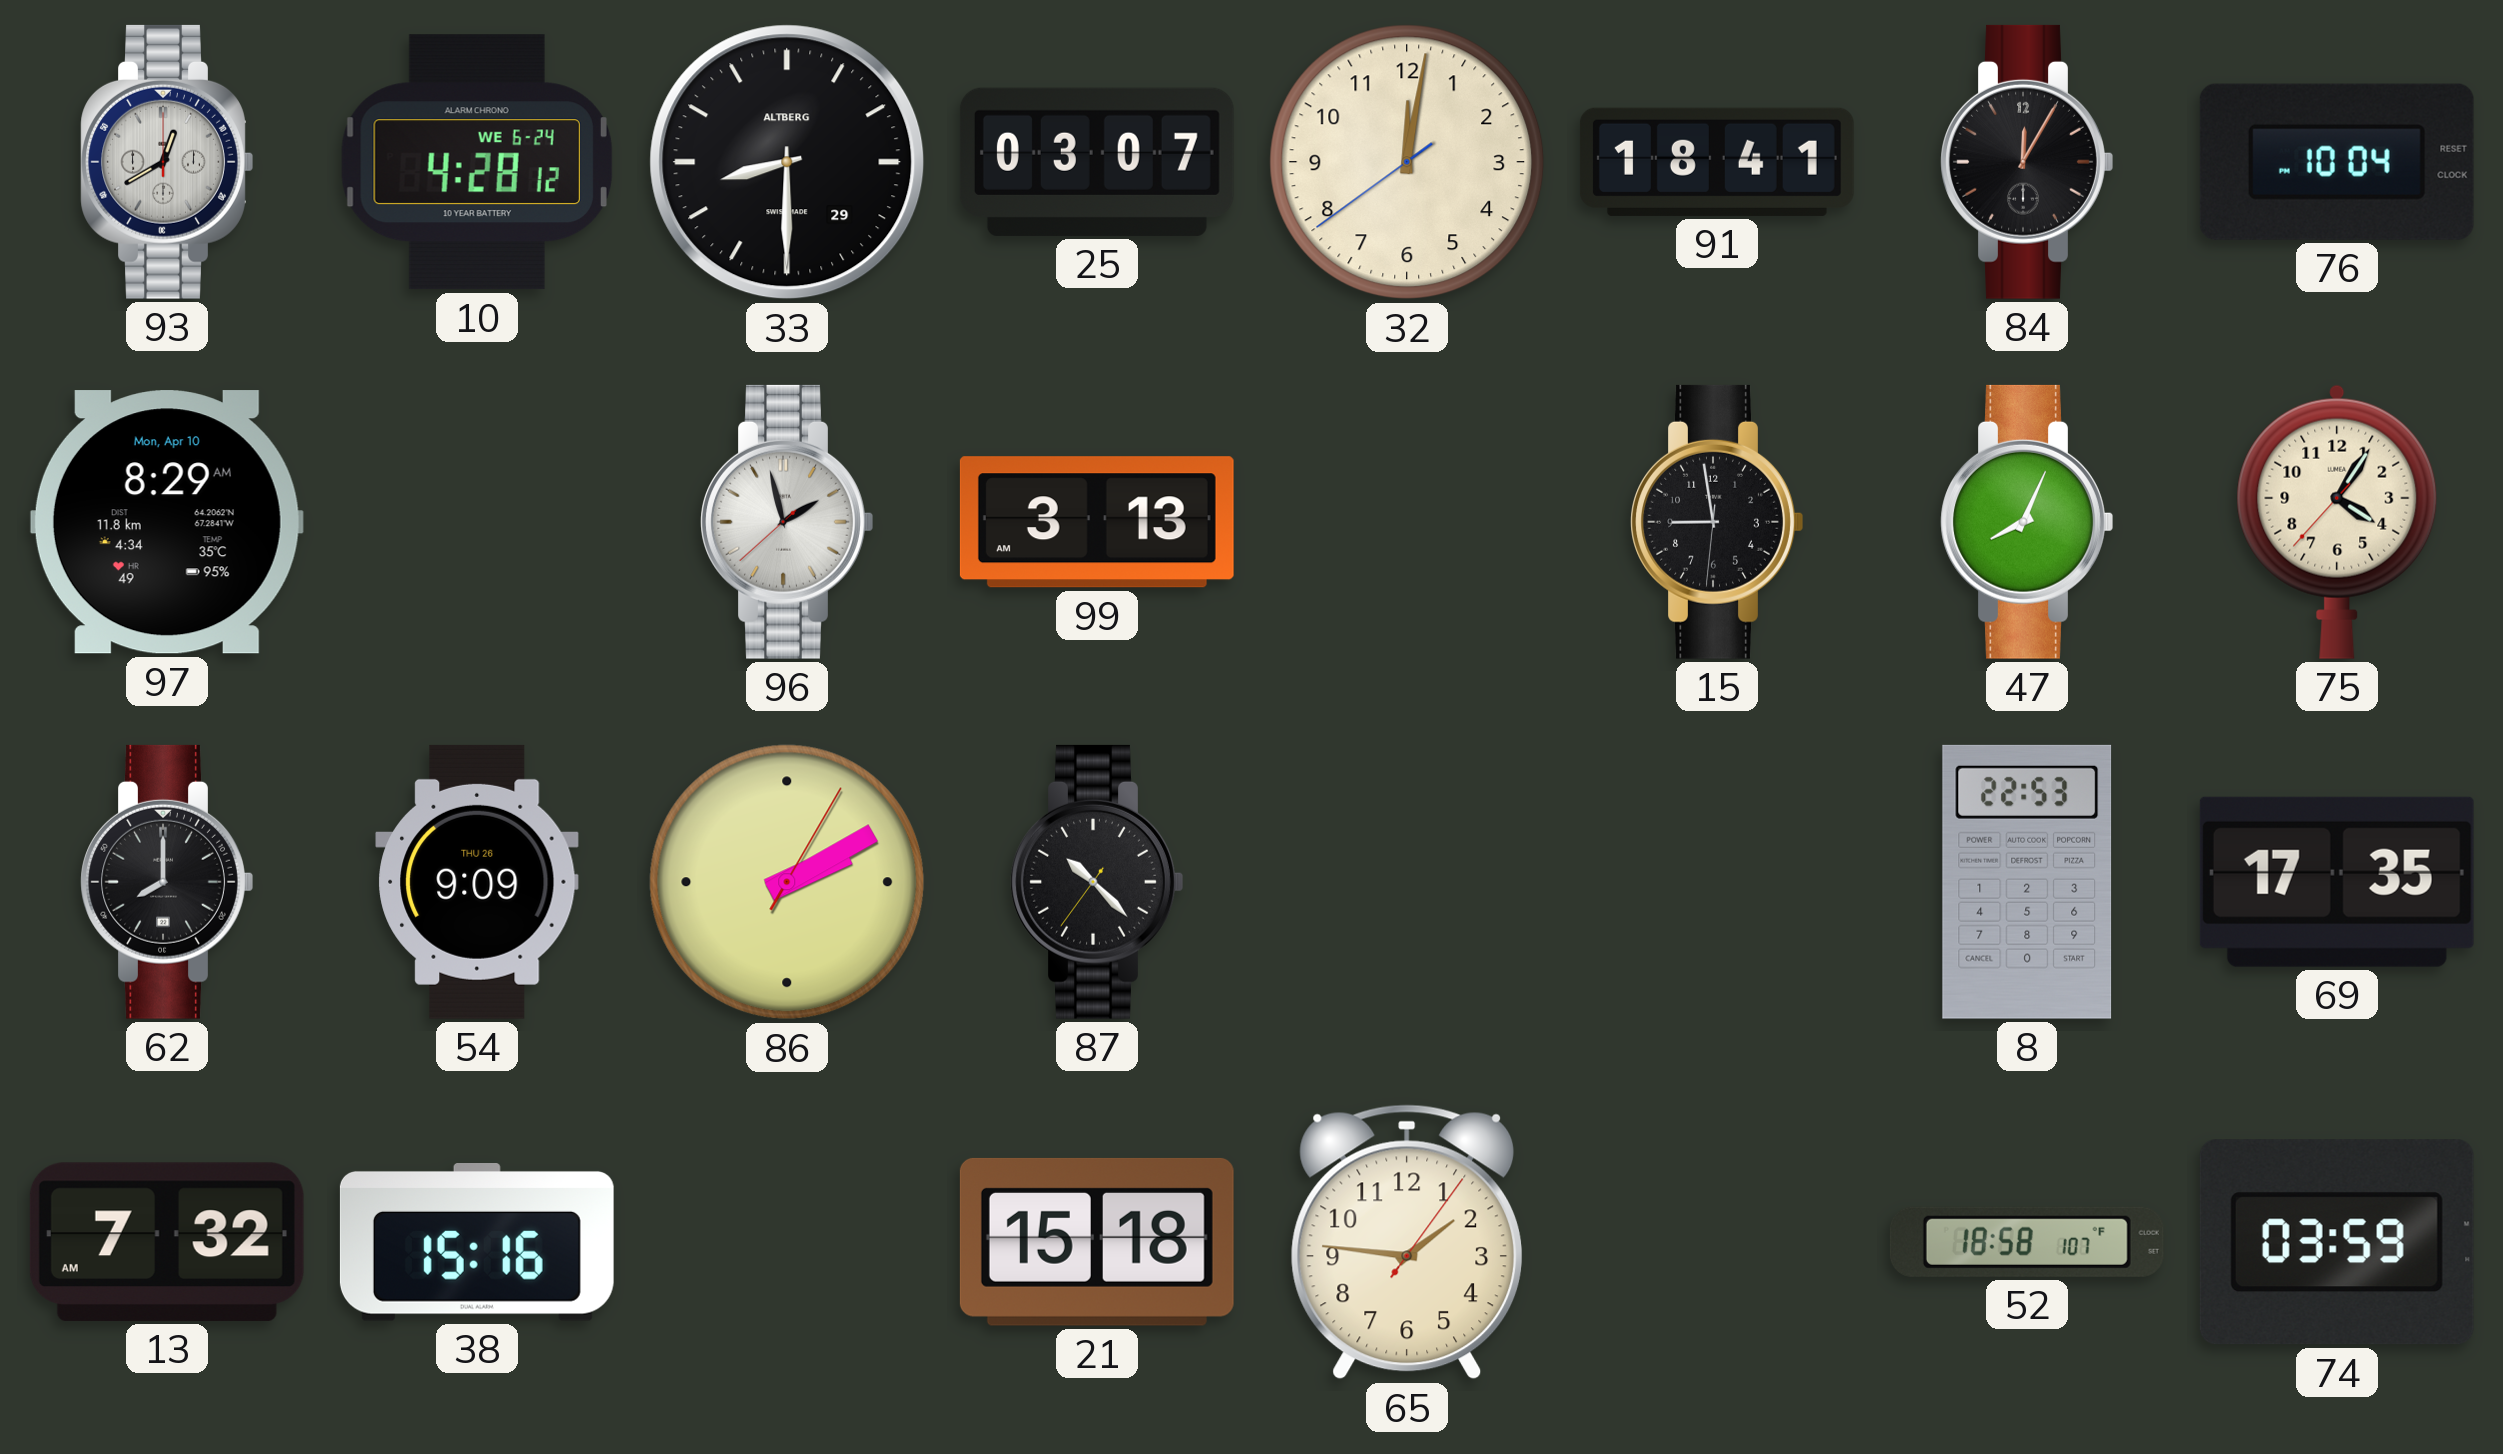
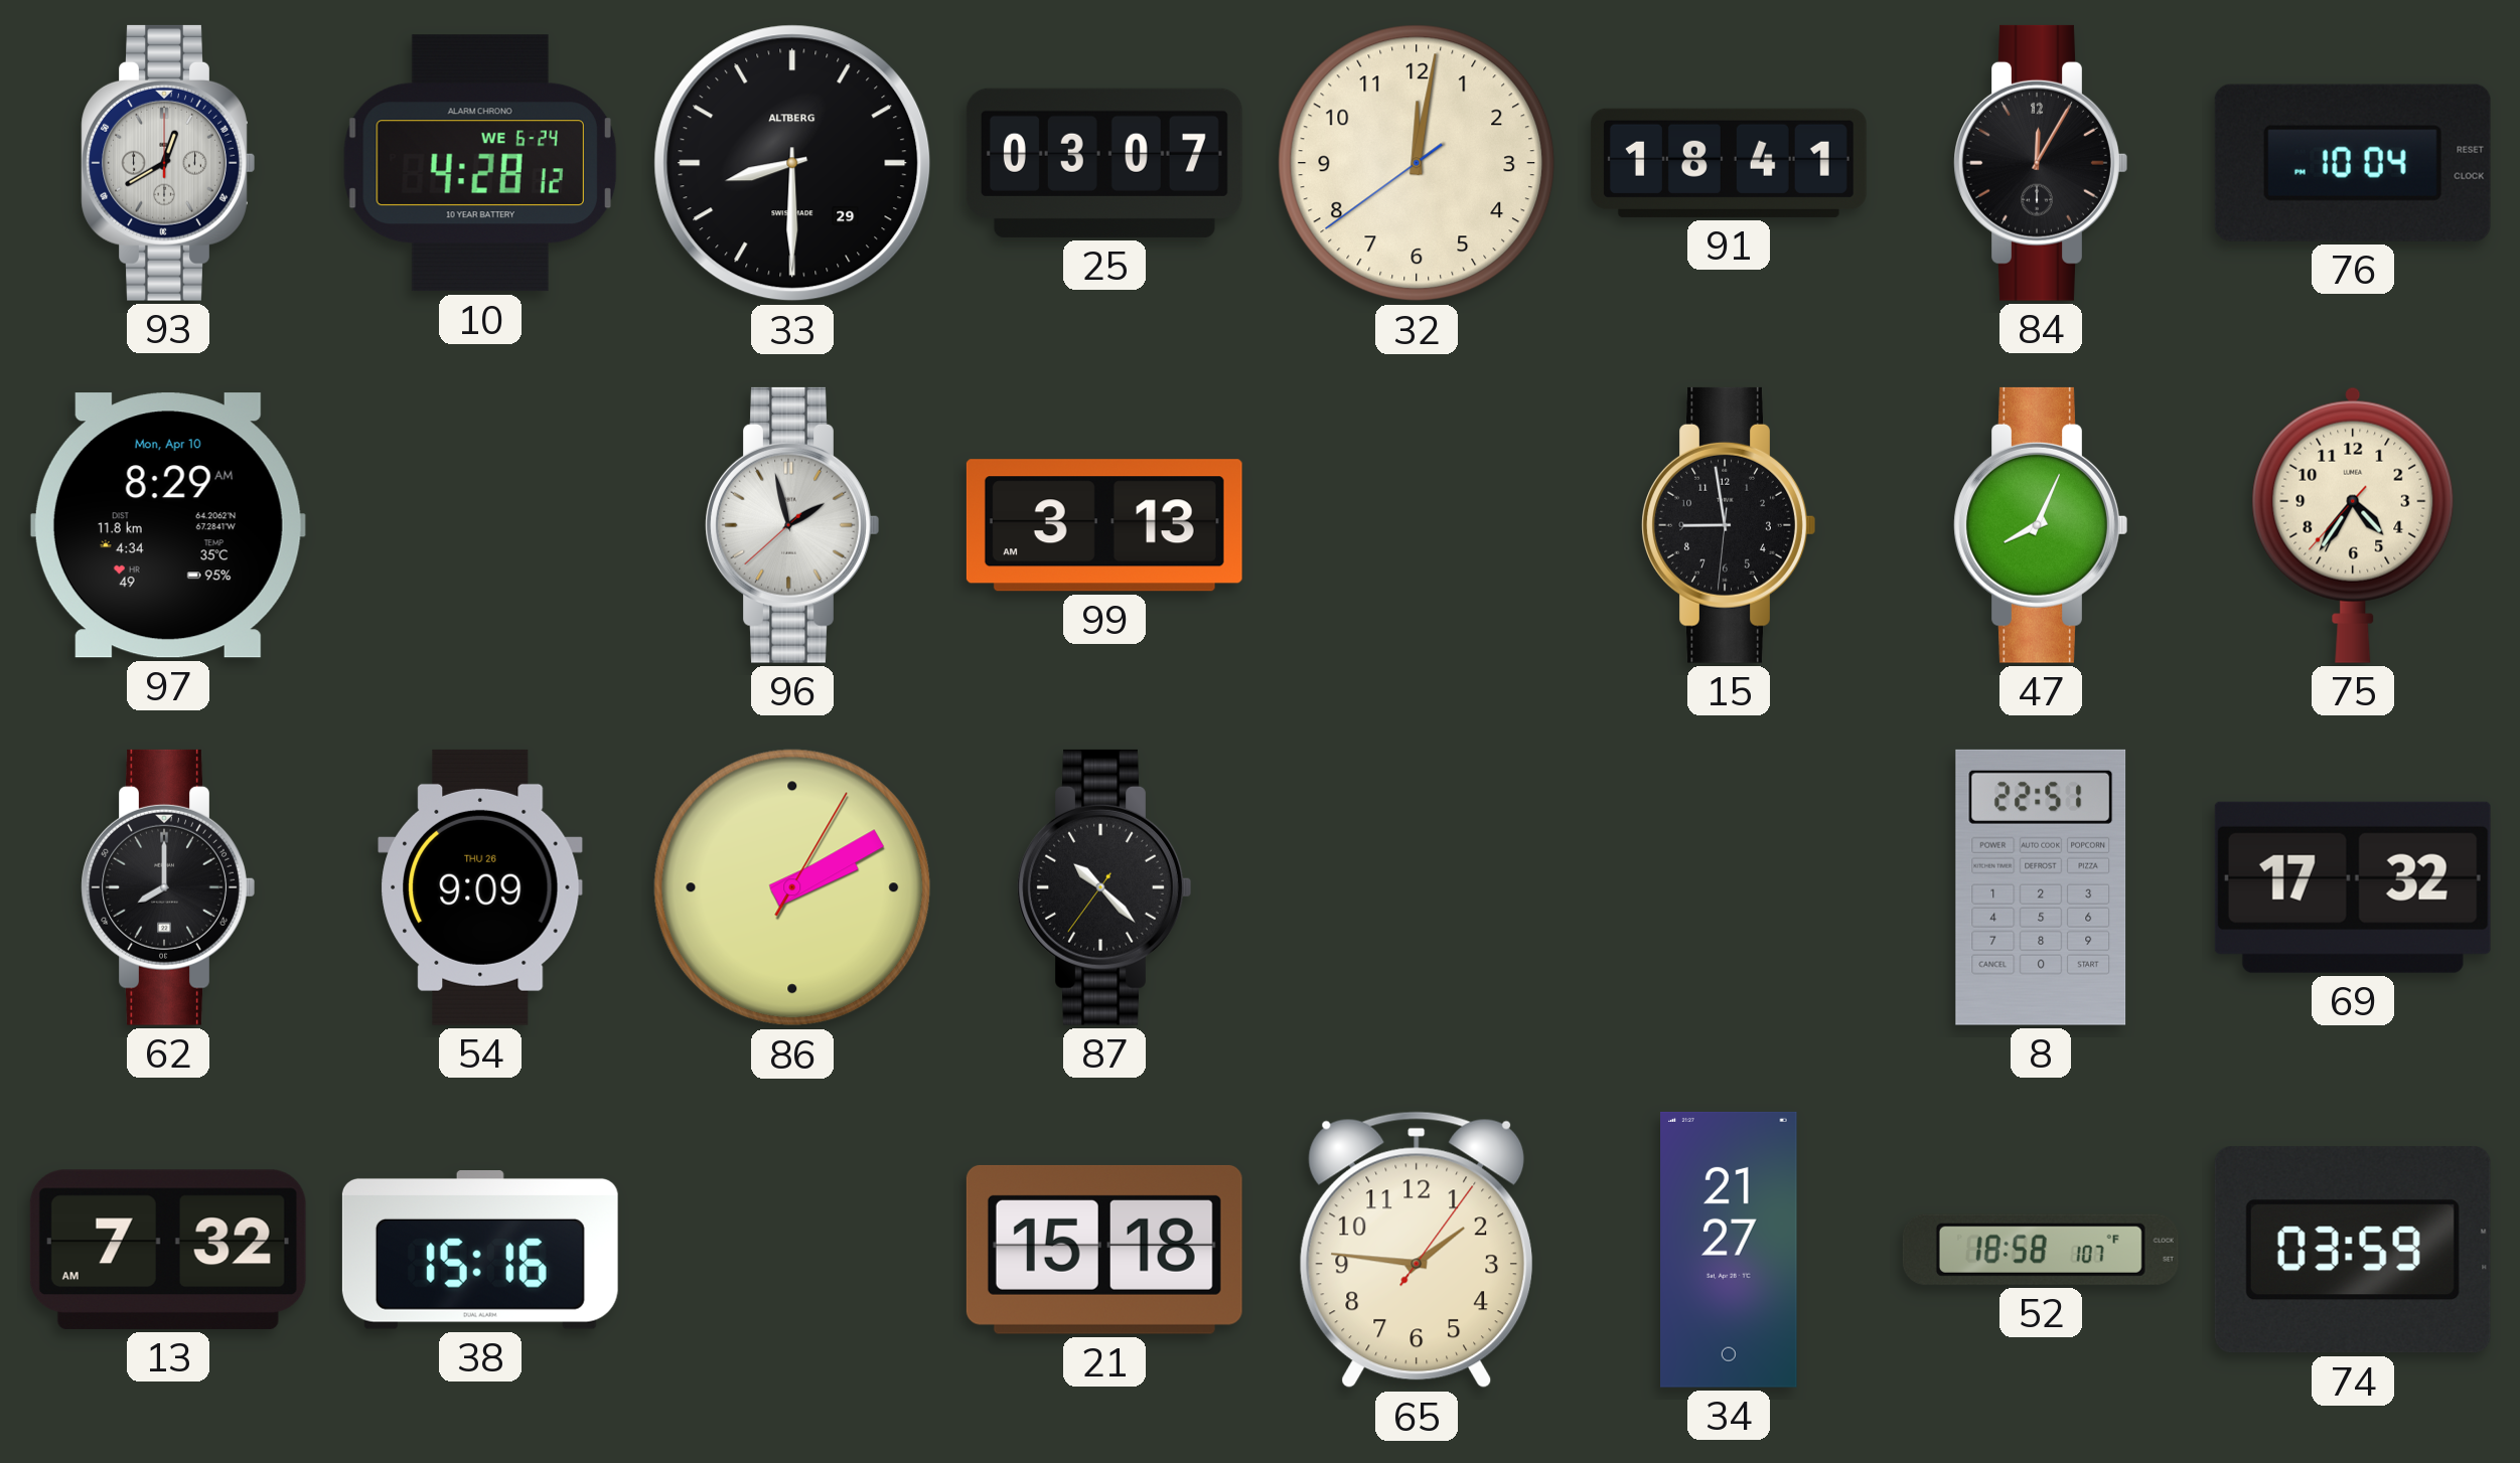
75: 4:05 -> 4:35 (2353, 525)
8: 22:53 -> 22:51 (2041, 887)
69: 17:35 -> 17:32 (2353, 887)
34: none -> 21:27 (1729, 1250)
